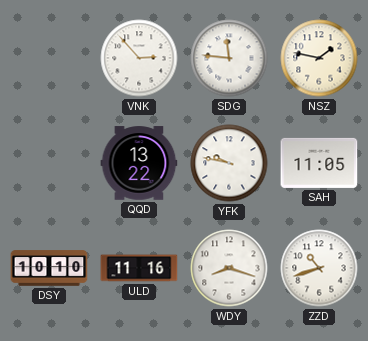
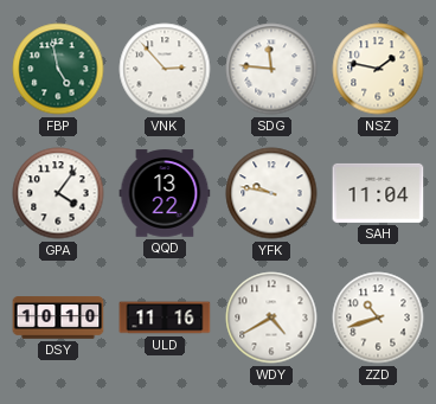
FBP: none -> 4:58 (58, 69)
GPA: none -> 4:06 (58, 193)
SAH: 11:05 -> 11:04 (378, 193)
WDY: 8:18 -> 4:40 (271, 318)
